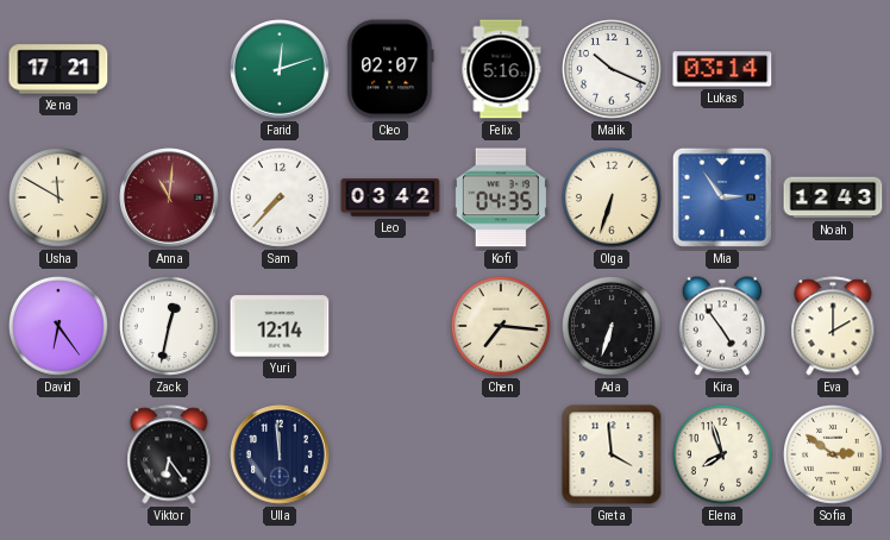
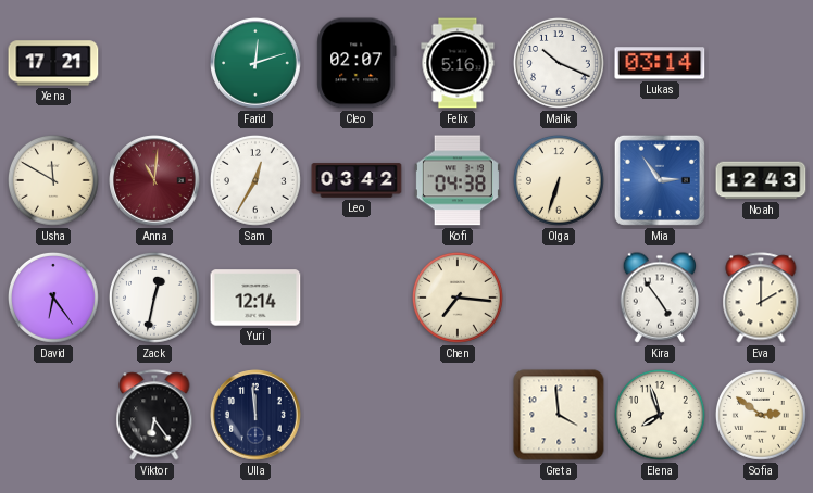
Sam: 7:37 -> 12:35 (255, 180)
Kofi: 04:35 -> 04:38 (458, 180)
Ada: 6:33 -> none (612, 326)
